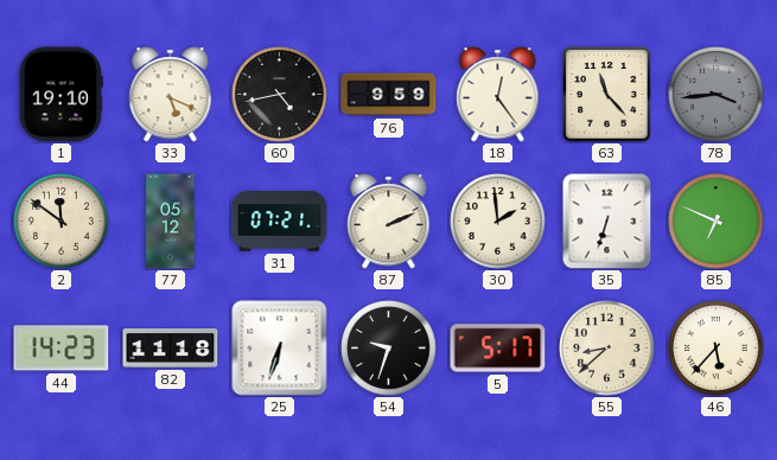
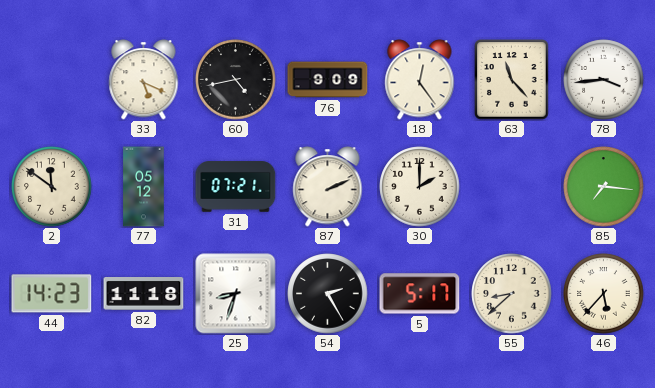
1: 19:10 -> none (62, 95)
76: 9:59 -> 9:09 (328, 80)
78 dial: grey -> white (604, 80)
30: 1:59 -> 2:00 (420, 187)
35: 6:33 -> none (607, 221)
85: 6:49 -> 7:16 (604, 187)
25: 6:33 -> 8:33 (236, 294)
54: 9:33 -> 2:25 (328, 294)
